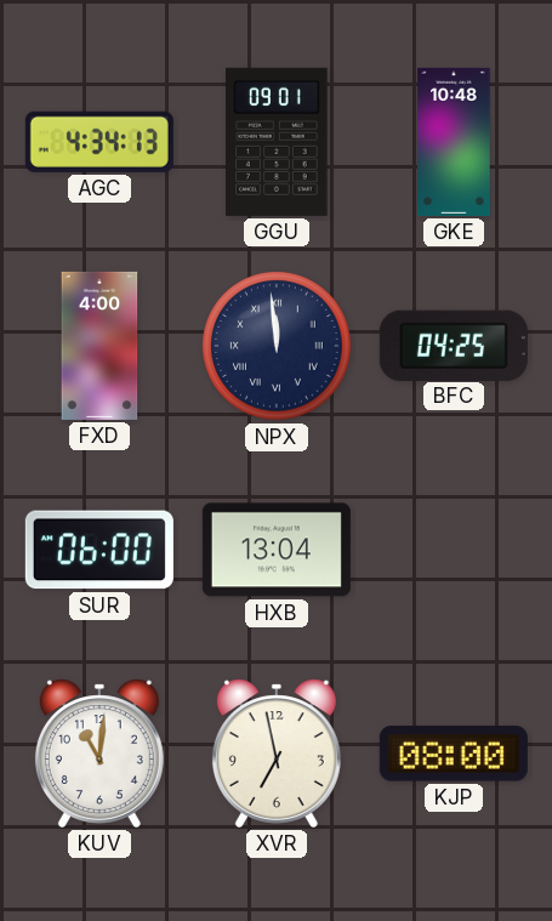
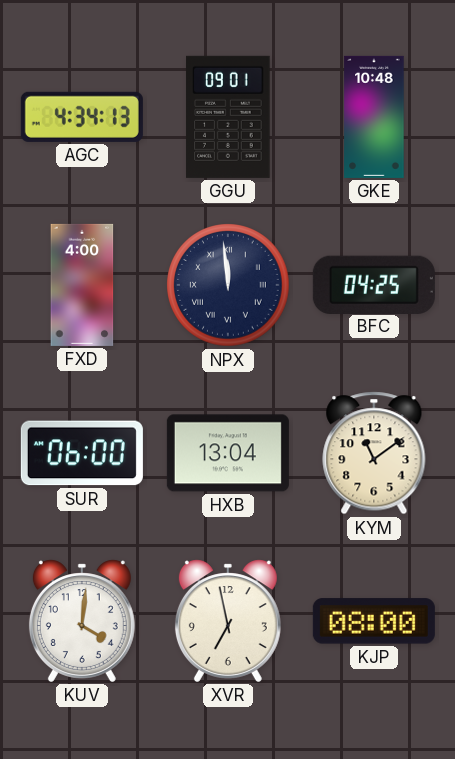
KYM: none -> 11:09 (374, 453)
KUV: 11:01 -> 4:01 (82, 621)
